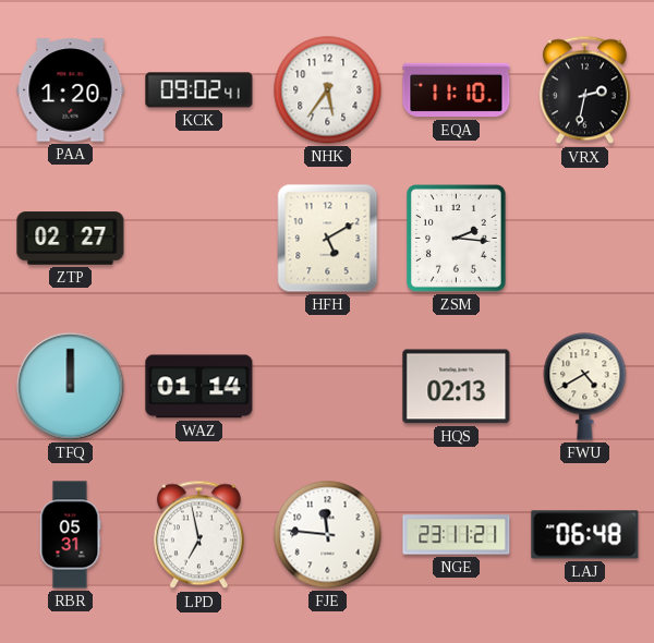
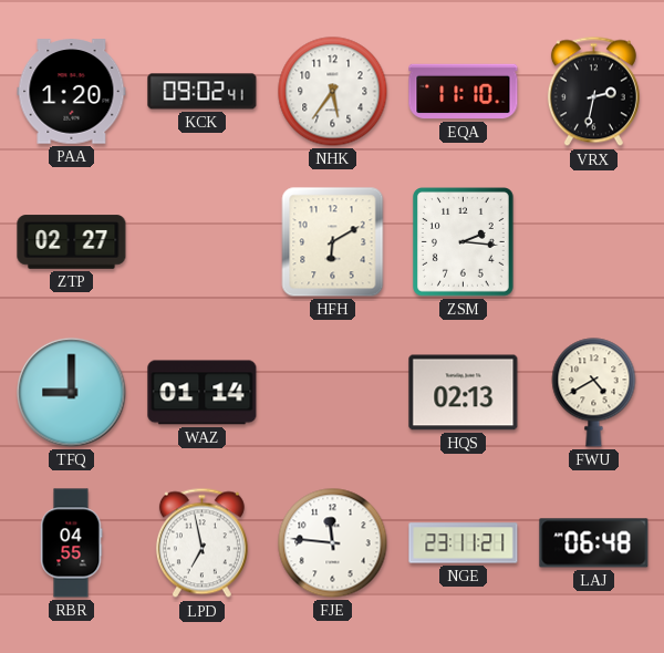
HFH: 5:10 -> 6:10 (333, 242)
TFQ: 12:00 -> 9:00 (72, 393)
RBR: 05:31 -> 04:55 (71, 543)
